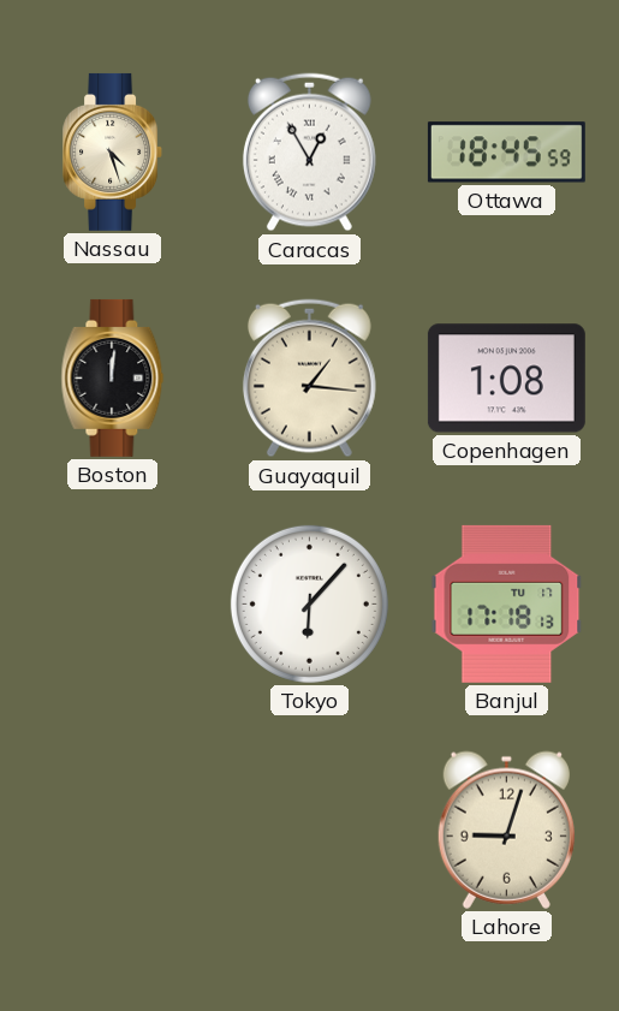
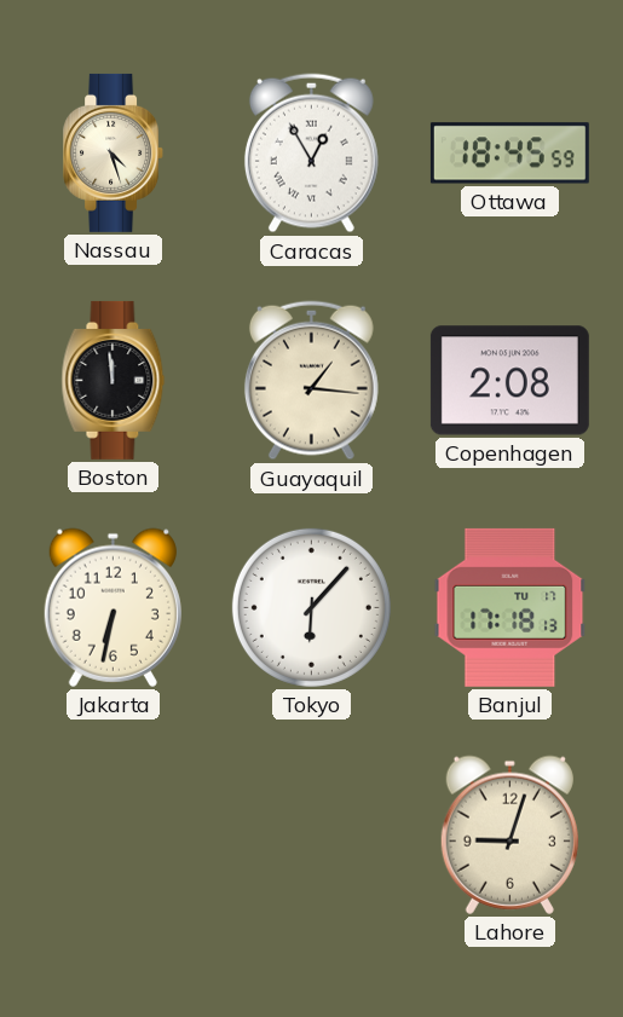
Boston: 12:01 -> 11:59 (114, 380)
Copenhagen: 1:08 -> 2:08 (509, 381)
Jakarta: none -> 6:32 (113, 607)
